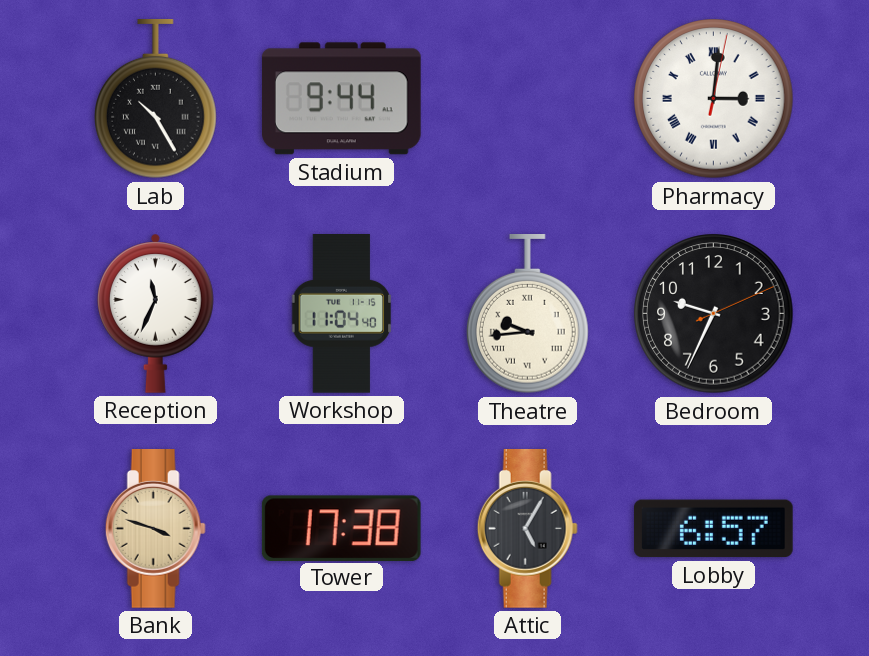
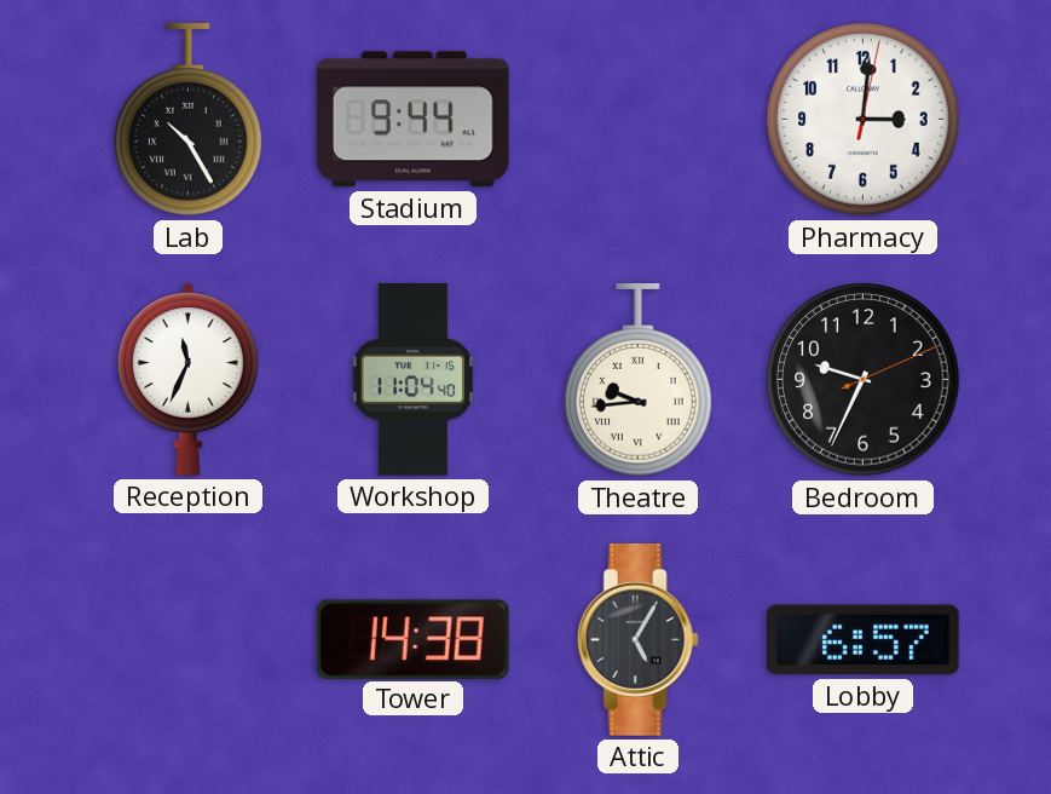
Pharmacy numerals: Roman -> Arabic (864, 120)
Bank: 3:48 -> none (155, 529)
Tower: 17:38 -> 14:38 (412, 639)
